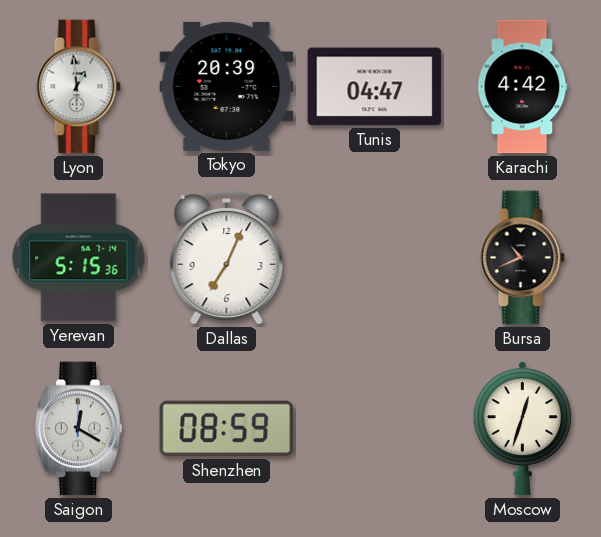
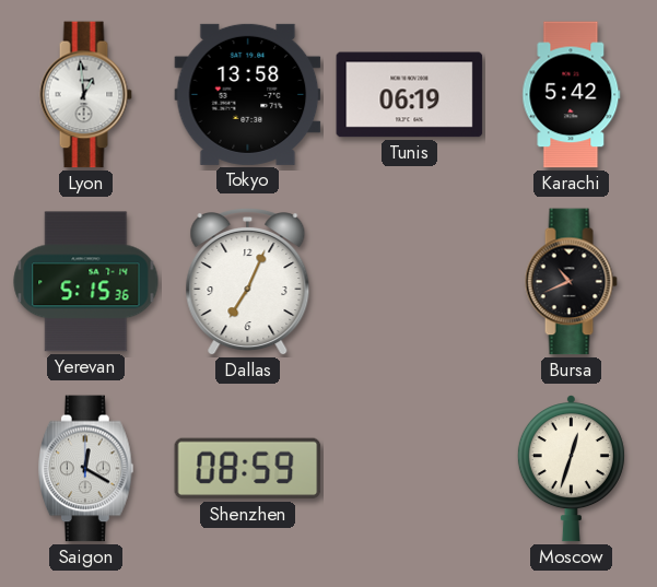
Tokyo: 20:39 -> 13:58 (248, 94)
Tunis: 04:47 -> 06:19 (410, 95)
Karachi: 4:42 -> 5:42 (572, 95)
